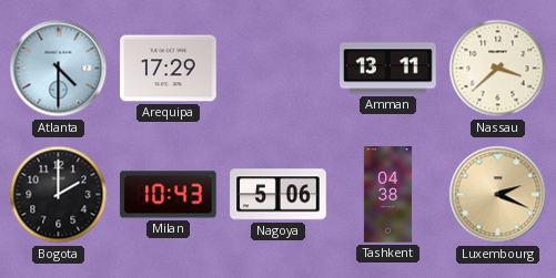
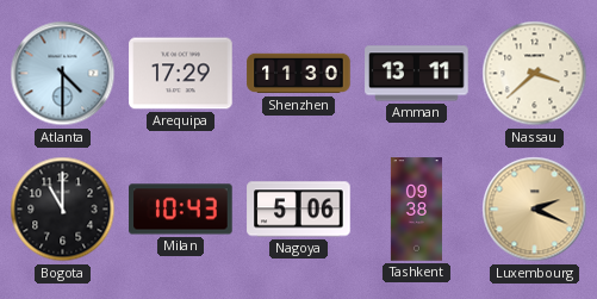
Shenzhen: none -> 11:30 (299, 74)
Bogota: 2:00 -> 11:00 (63, 210)
Tashkent: 04:38 -> 09:38 (416, 210)
